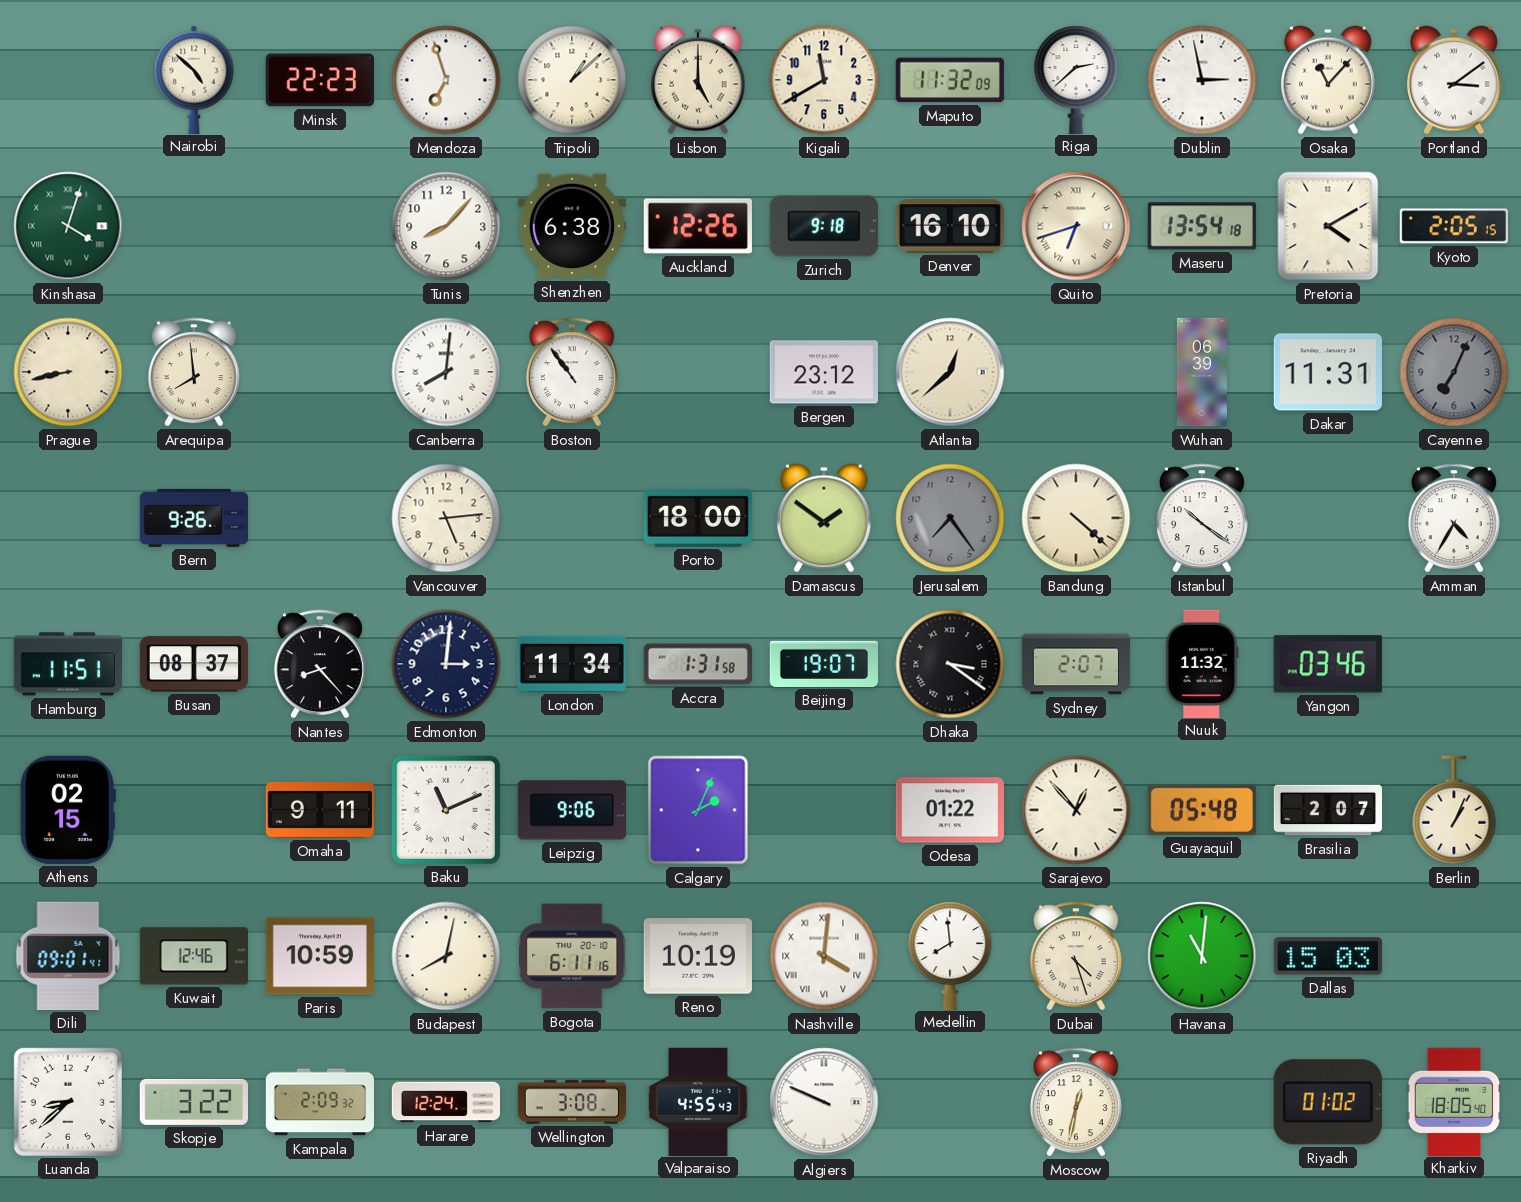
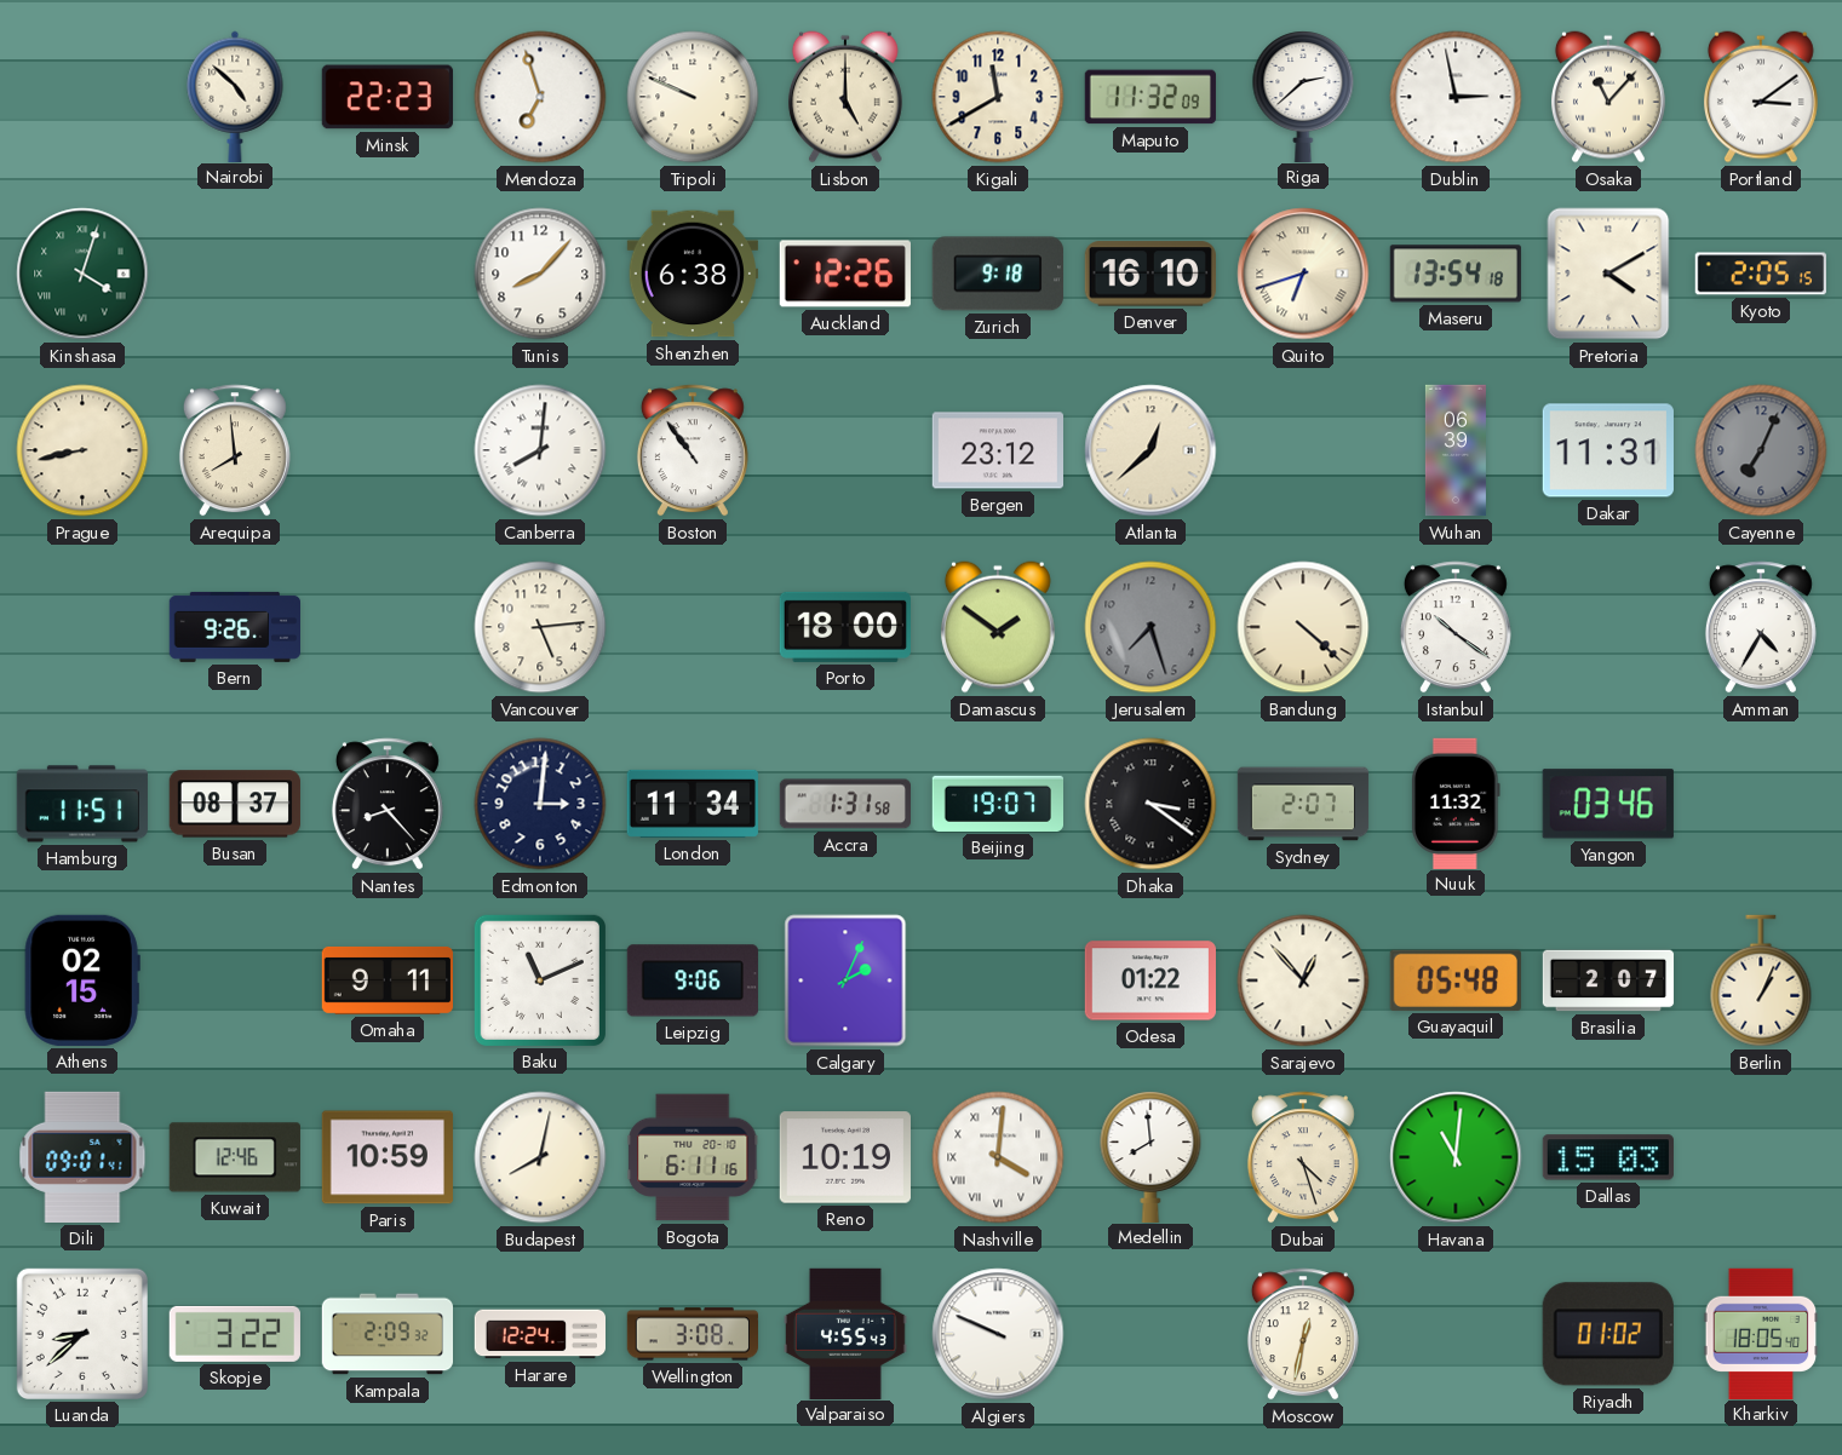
Tripoli: 1:08 -> 9:49 (693, 97)
Jerusalem: 7:24 -> 7:27 (1150, 627)
